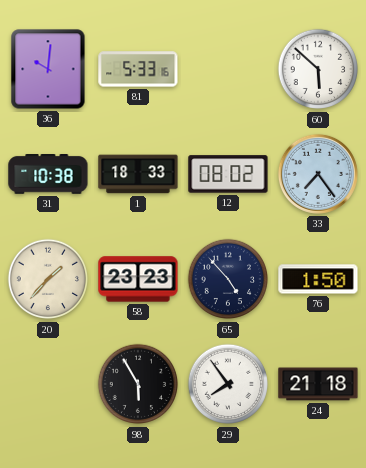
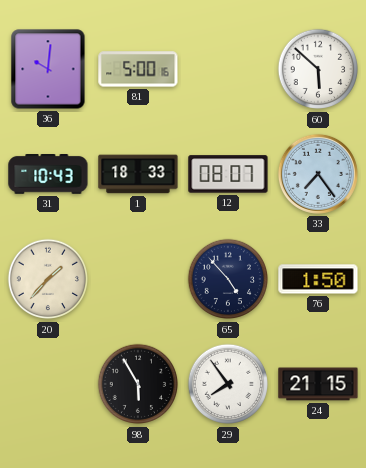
81: 5:33 -> 5:00 (138, 69)
31: 10:38 -> 10:43 (48, 175)
12: 08:02 -> 08:07 (228, 174)
58: 23:23 -> none (138, 279)
24: 21:18 -> 21:15 (318, 384)
